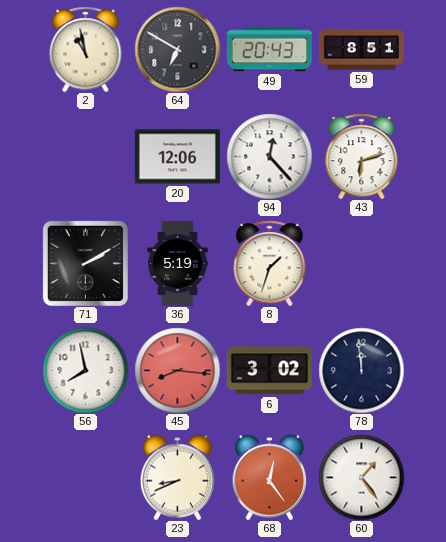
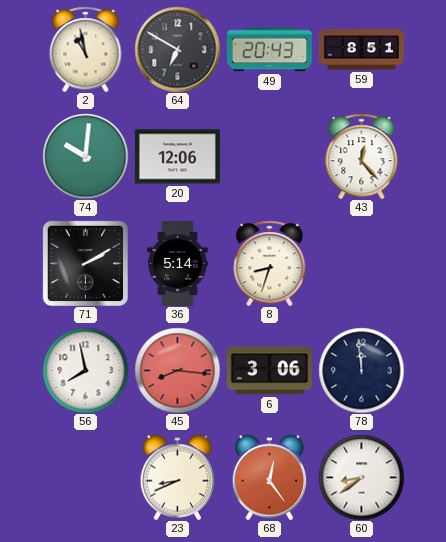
74: none -> 10:01 (85, 156)
94: 12:23 -> none (269, 156)
43: 6:12 -> 12:23 (362, 156)
36: 5:19 -> 5:14 (178, 263)
8: 1:33 -> 8:33 (270, 263)
6: 3:02 -> 3:06 (269, 371)
60: 1:24 -> 8:39 (361, 477)
